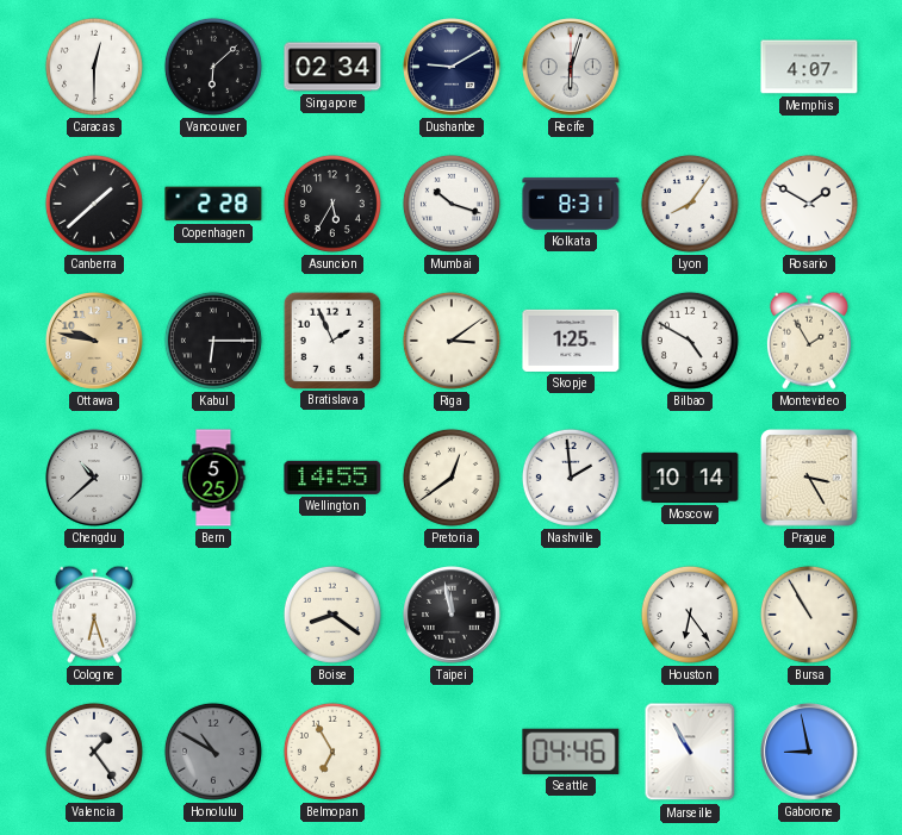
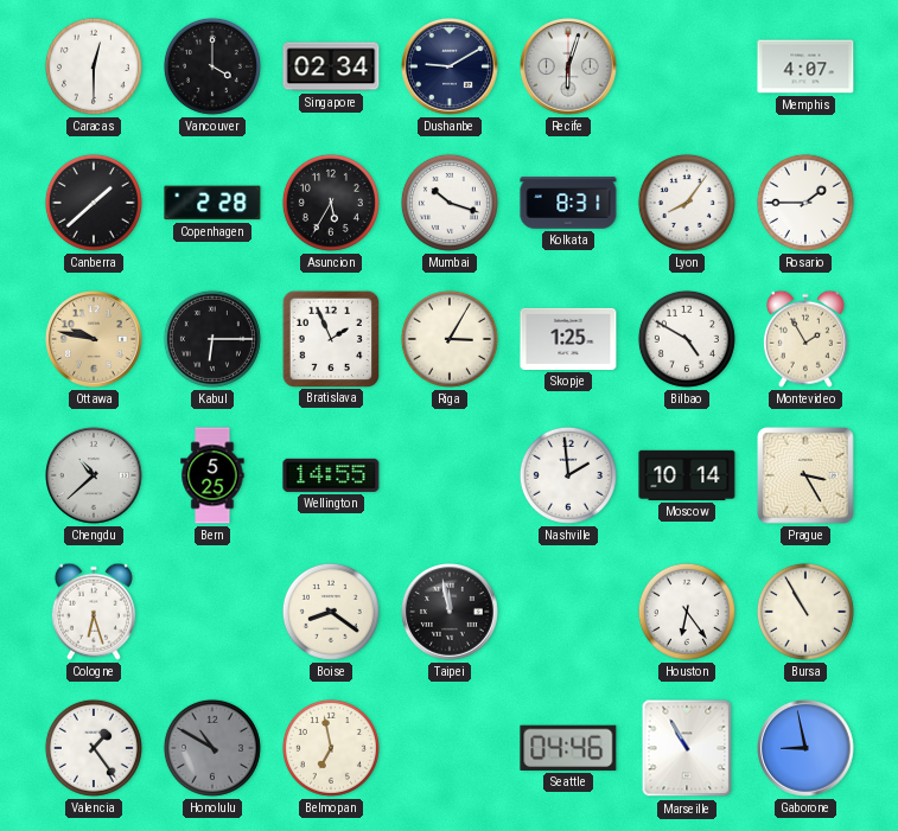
Vancouver: 6:08 -> 4:00 (212, 66)
Rosario: 1:50 -> 1:45 (805, 203)
Riga: 3:09 -> 3:05 (450, 339)
Pretoria: 12:39 -> none (452, 478)
Belmopan: 6:55 -> 6:58 (331, 748)
